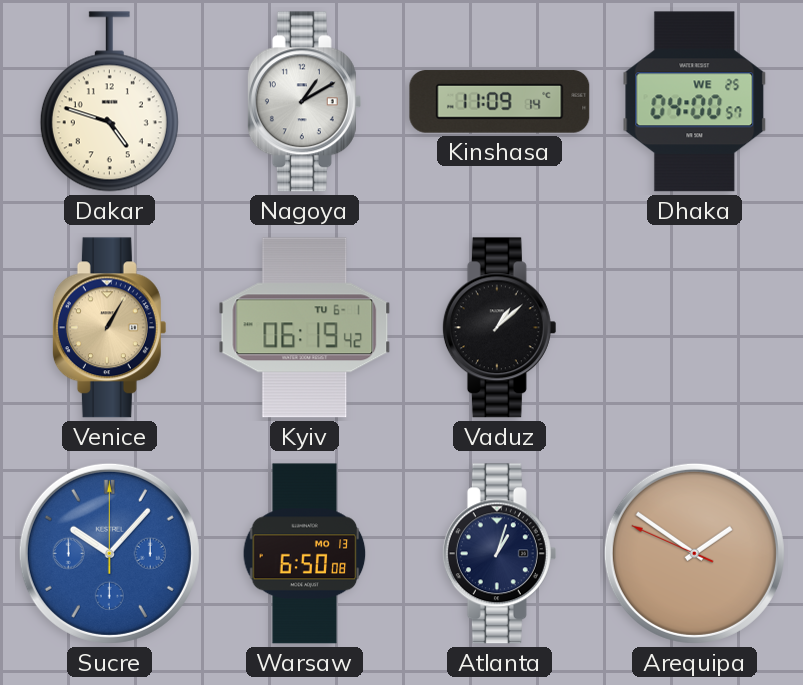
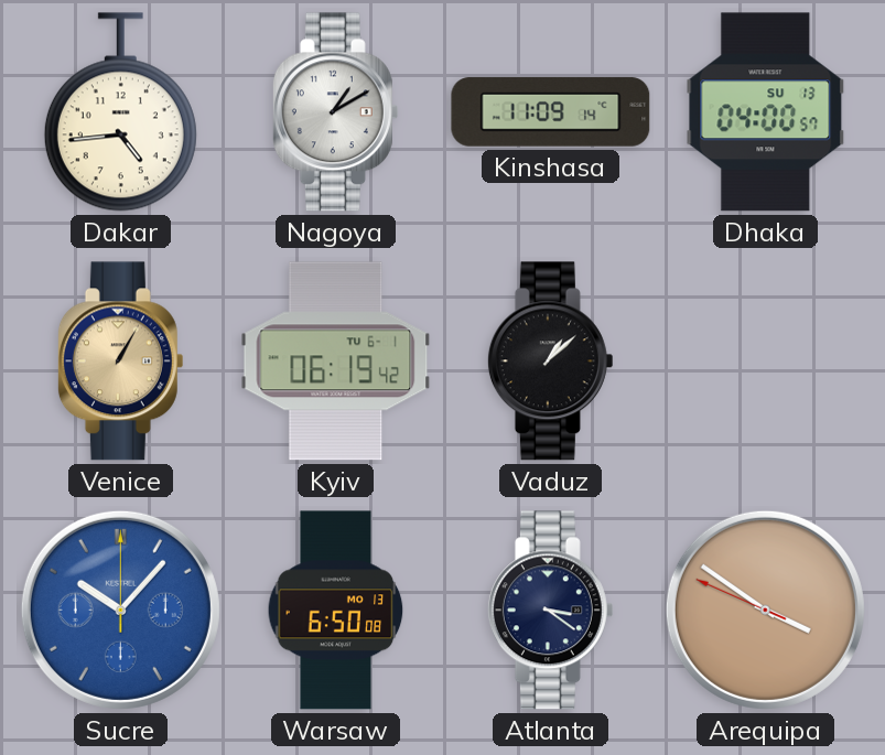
Dakar: 4:48 -> 4:44 (120, 112)
Dhaka date: WE 25 -> SU 13 (766, 112)
Atlanta: 1:03 -> 3:21 (550, 611)
Arequipa: 1:50 -> 3:50 (765, 610)
